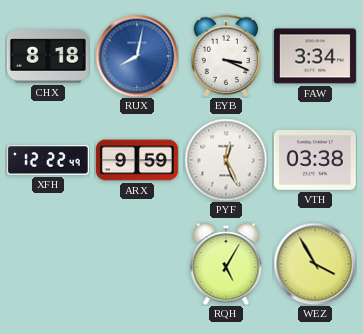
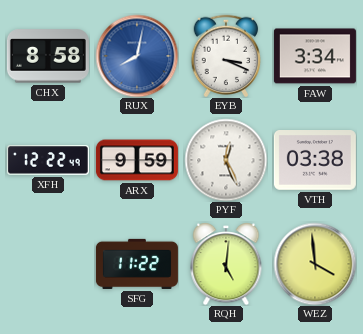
CHX: 8:18 -> 8:58 (48, 56)
SFG: none -> 11:22 (137, 264)
RQH: 5:05 -> 5:01 (226, 264)
WEZ: 3:55 -> 3:59 (315, 264)
